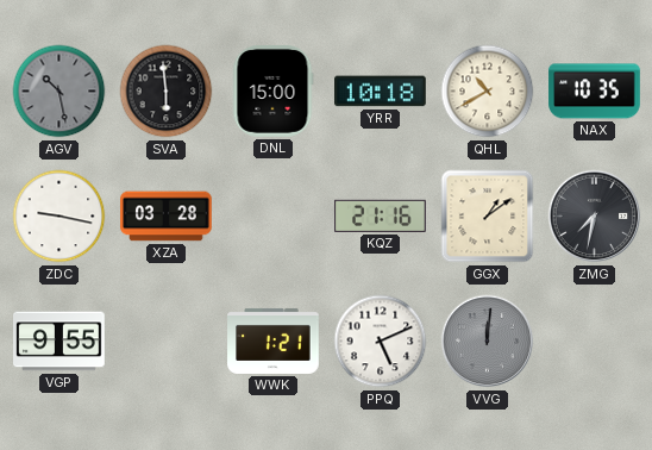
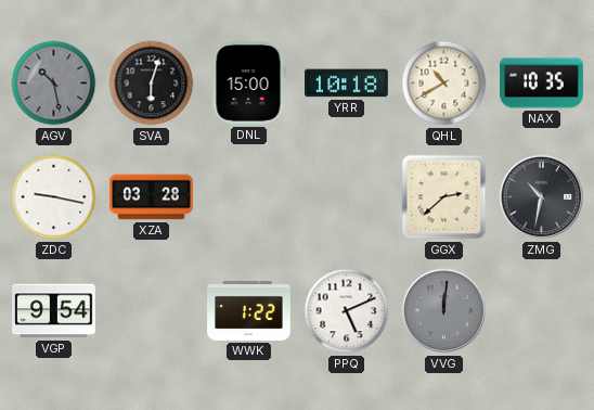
SVA: 5:59 -> 6:03 (152, 84)
KQZ: 21:16 -> none (381, 215)
GGX: 1:09 -> 2:38 (444, 197)
ZMG: 7:32 -> 10:32 (542, 197)
VGP: 9:55 -> 9:54 (54, 311)
WWK: 1:21 -> 1:22 (249, 310)
